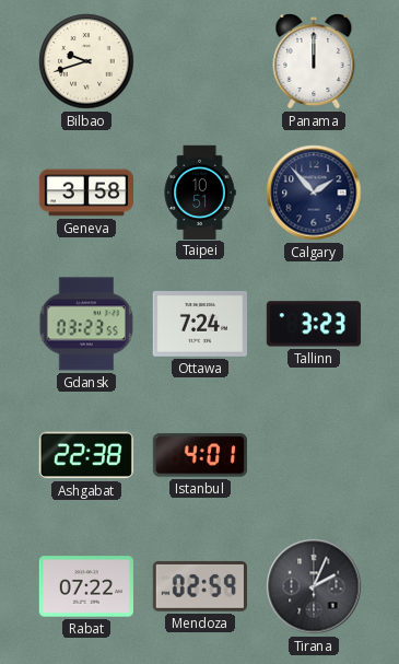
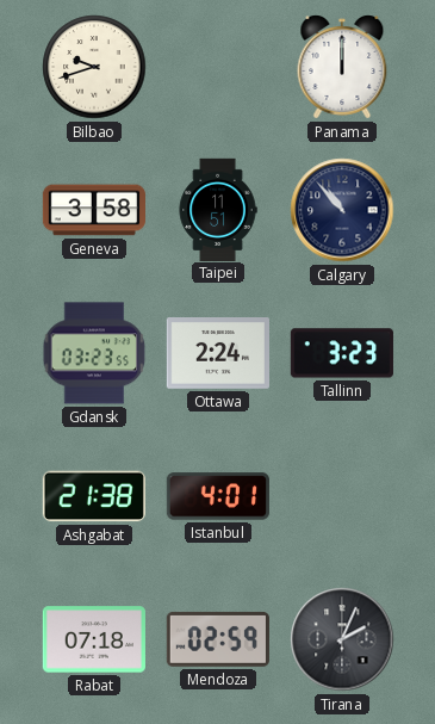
Taipei: 10:51 -> 11:51 (218, 209)
Calgary: 1:53 -> 10:53 (342, 210)
Ottawa: 7:24 -> 2:24 (217, 353)
Ashgabat: 22:38 -> 21:38 (94, 496)
Rabat: 07:22 -> 07:18 (94, 639)
